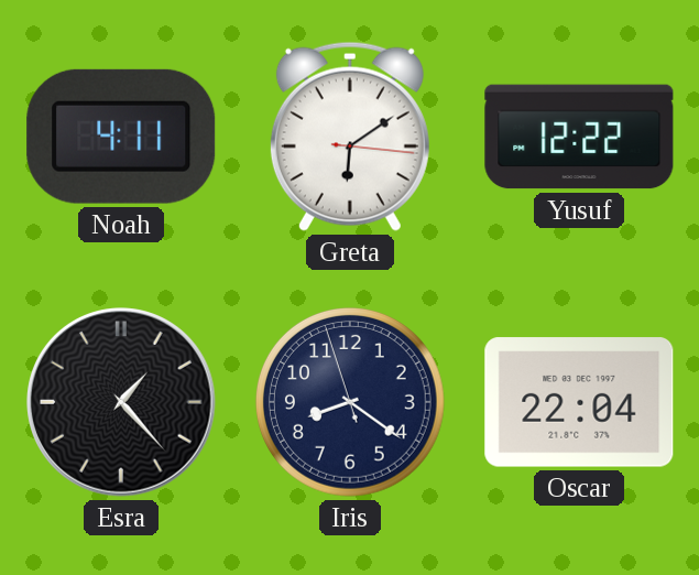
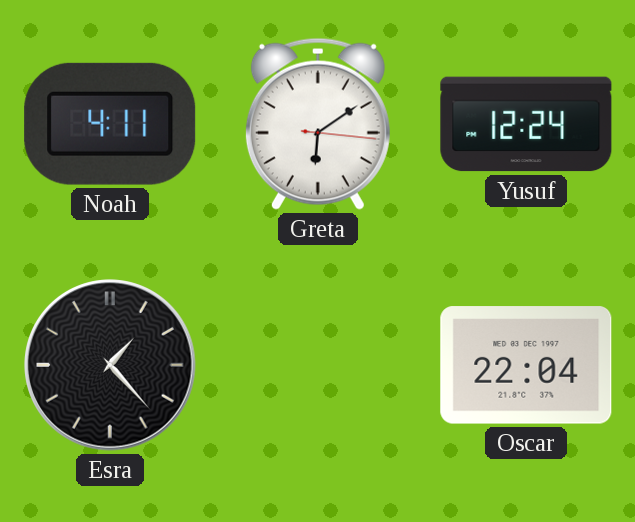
Yusuf: 12:22 -> 12:24 (526, 124)
Iris: 8:20 -> none (350, 402)
